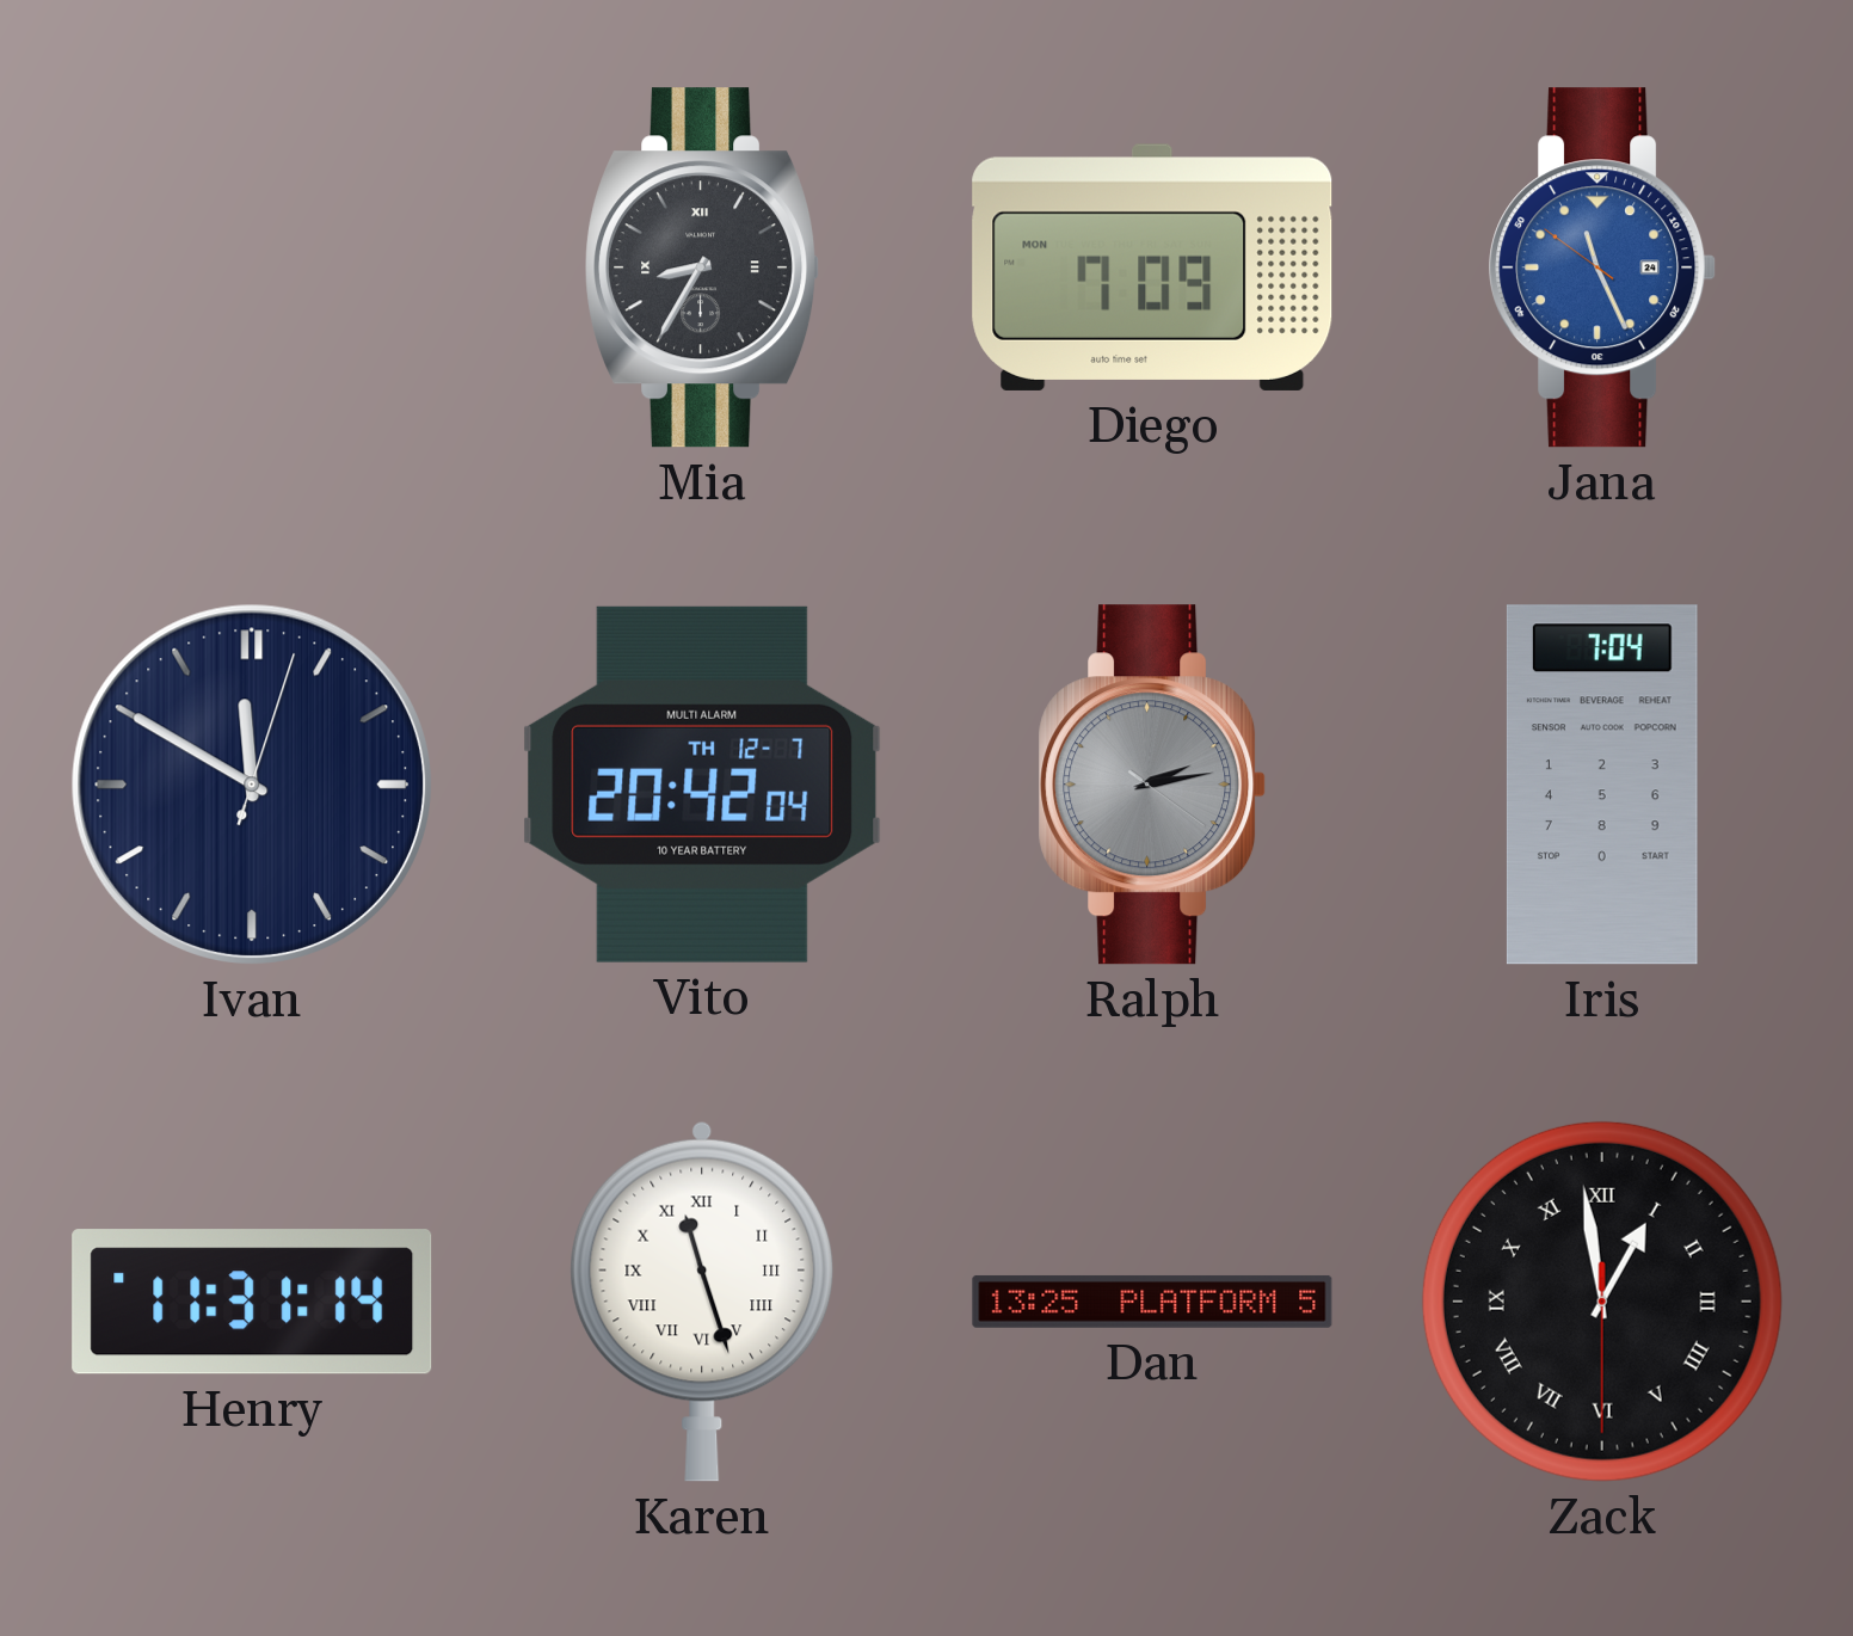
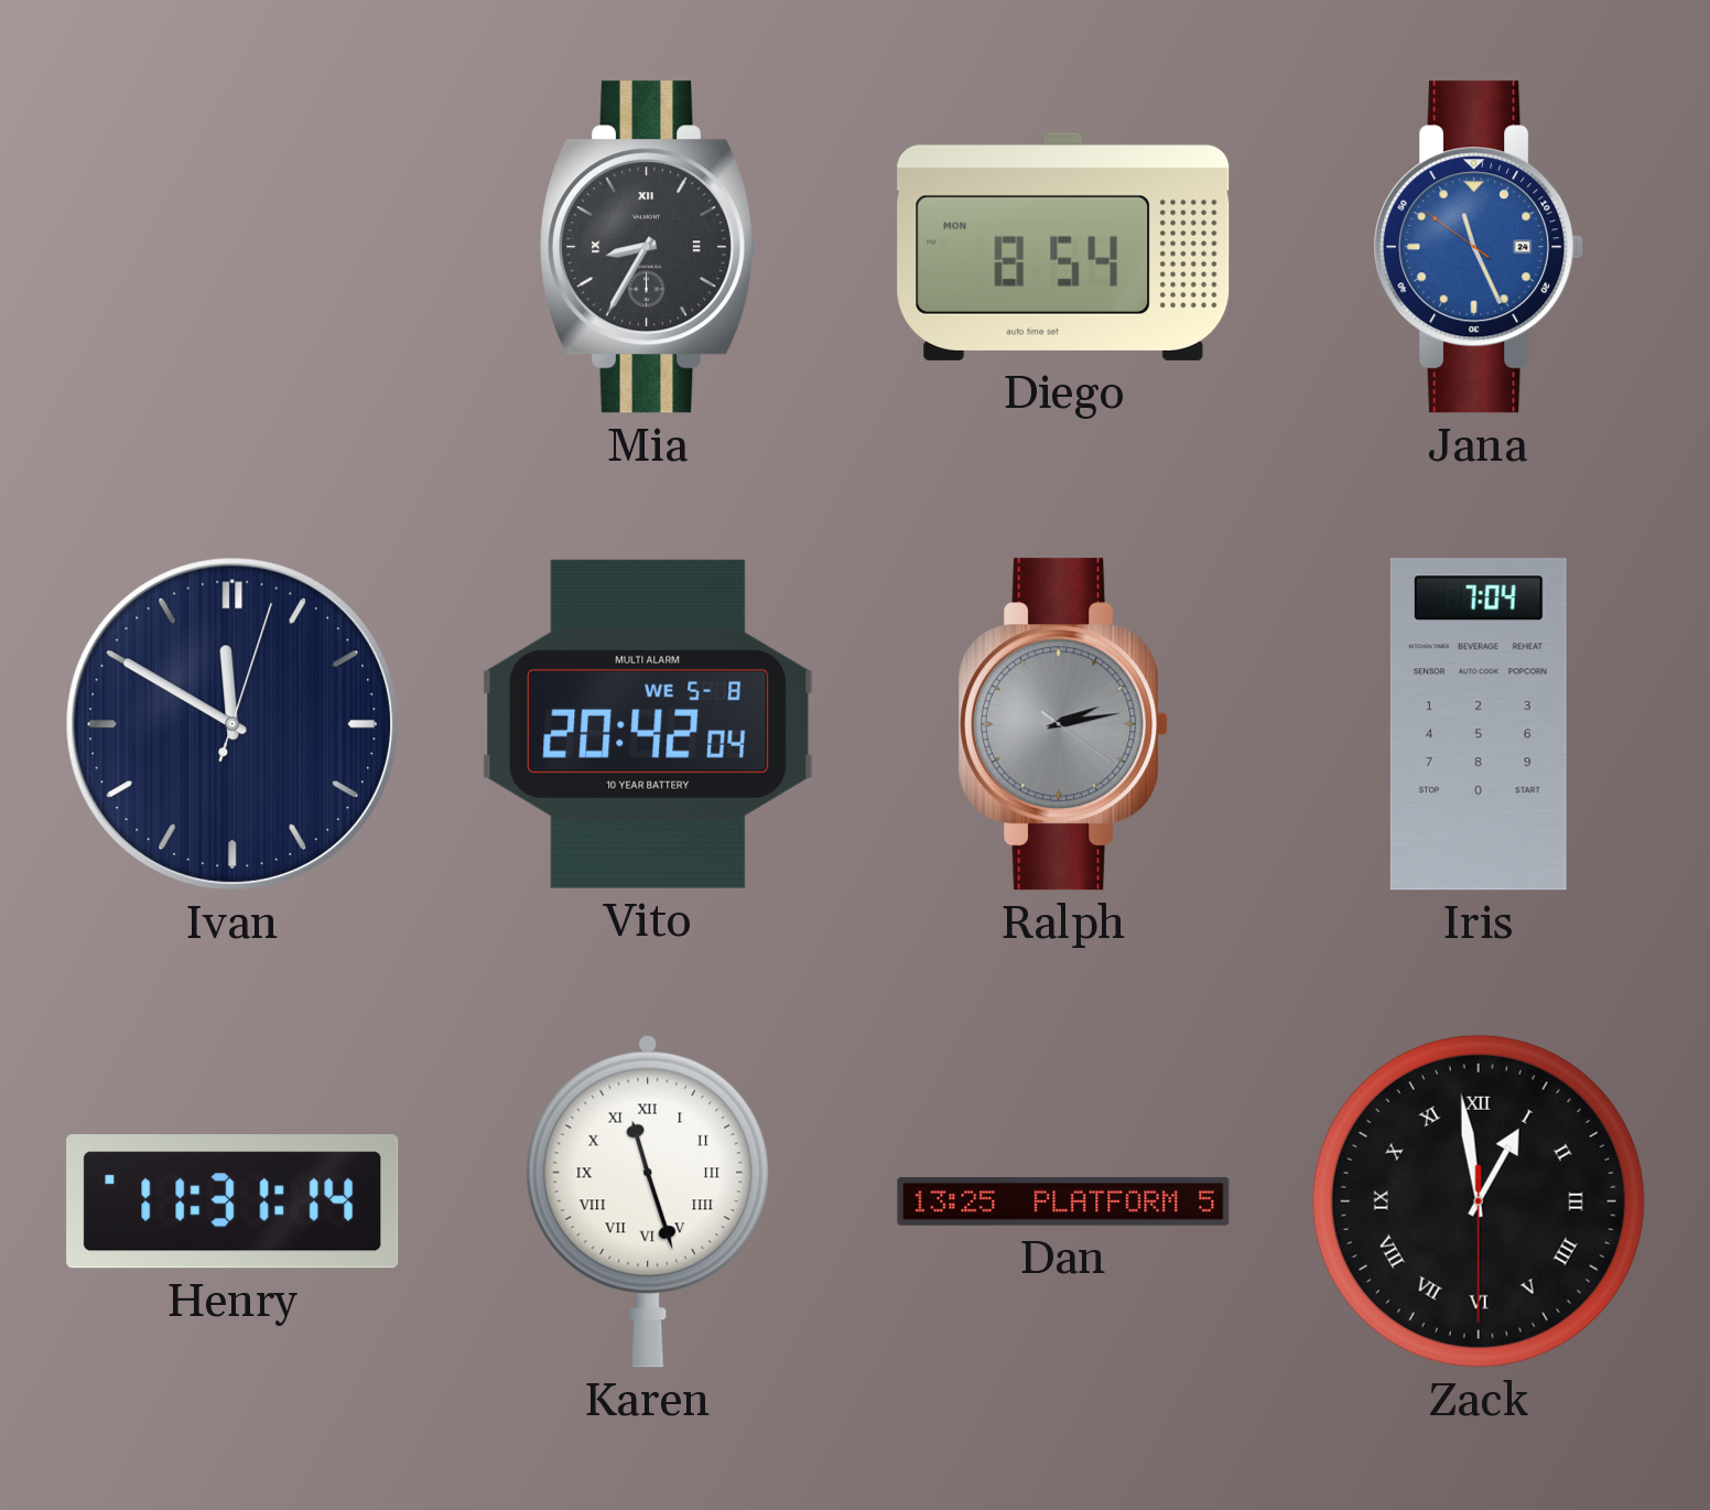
Diego: 7:09 -> 8:54 (1063, 247)
Vito date: TH 12-7 -> WE 5-8 (648, 724)
